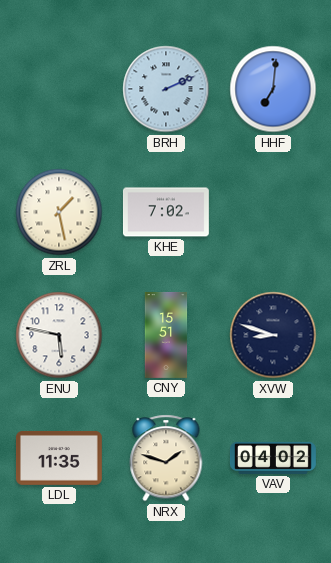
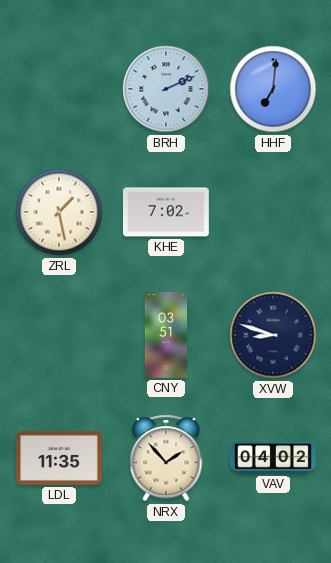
ENU: 5:47 -> none (59, 335)
CNY: 15:51 -> 03:51 (166, 335)
NRX: 1:48 -> 1:53 (166, 458)
